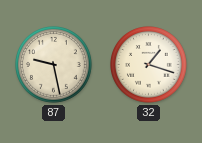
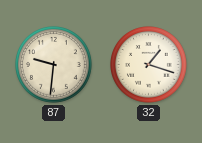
87: 9:28 -> 9:31 (54, 65)
